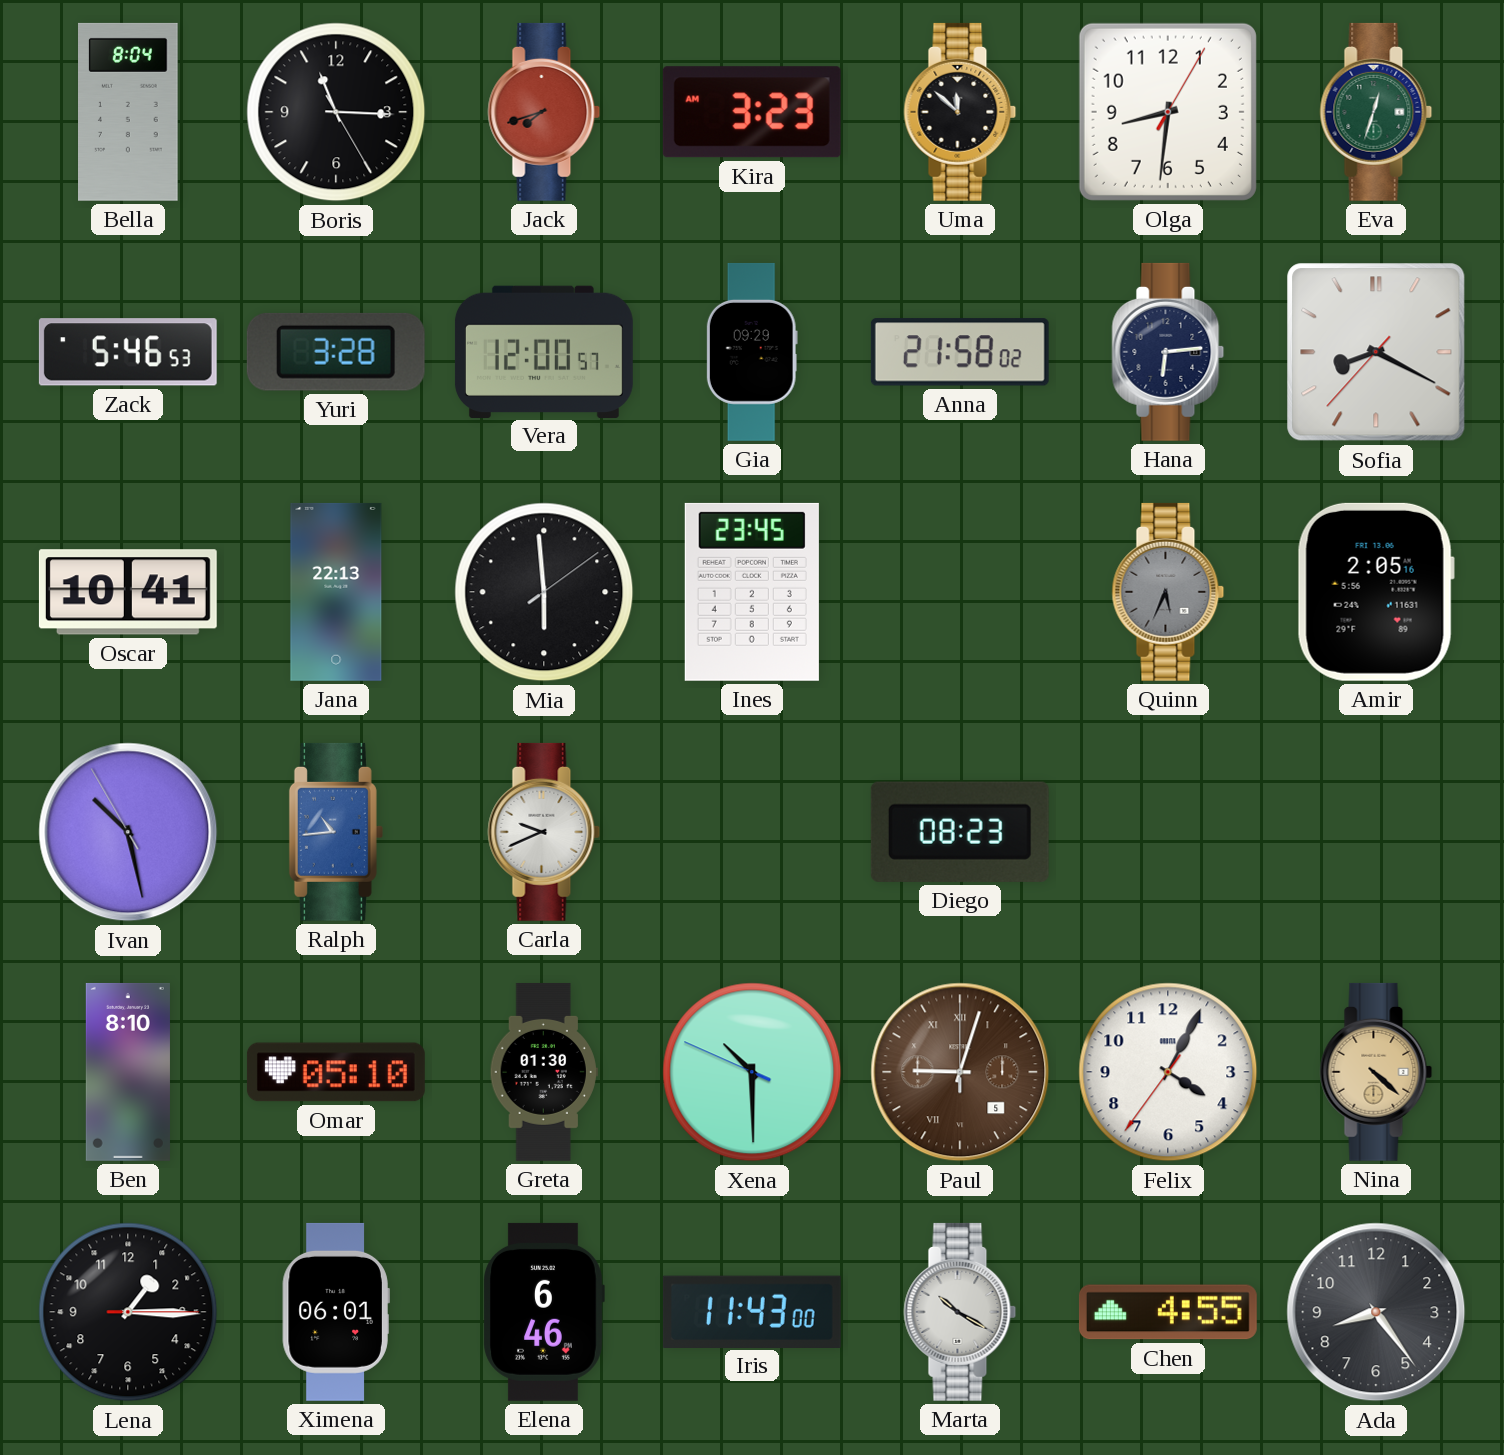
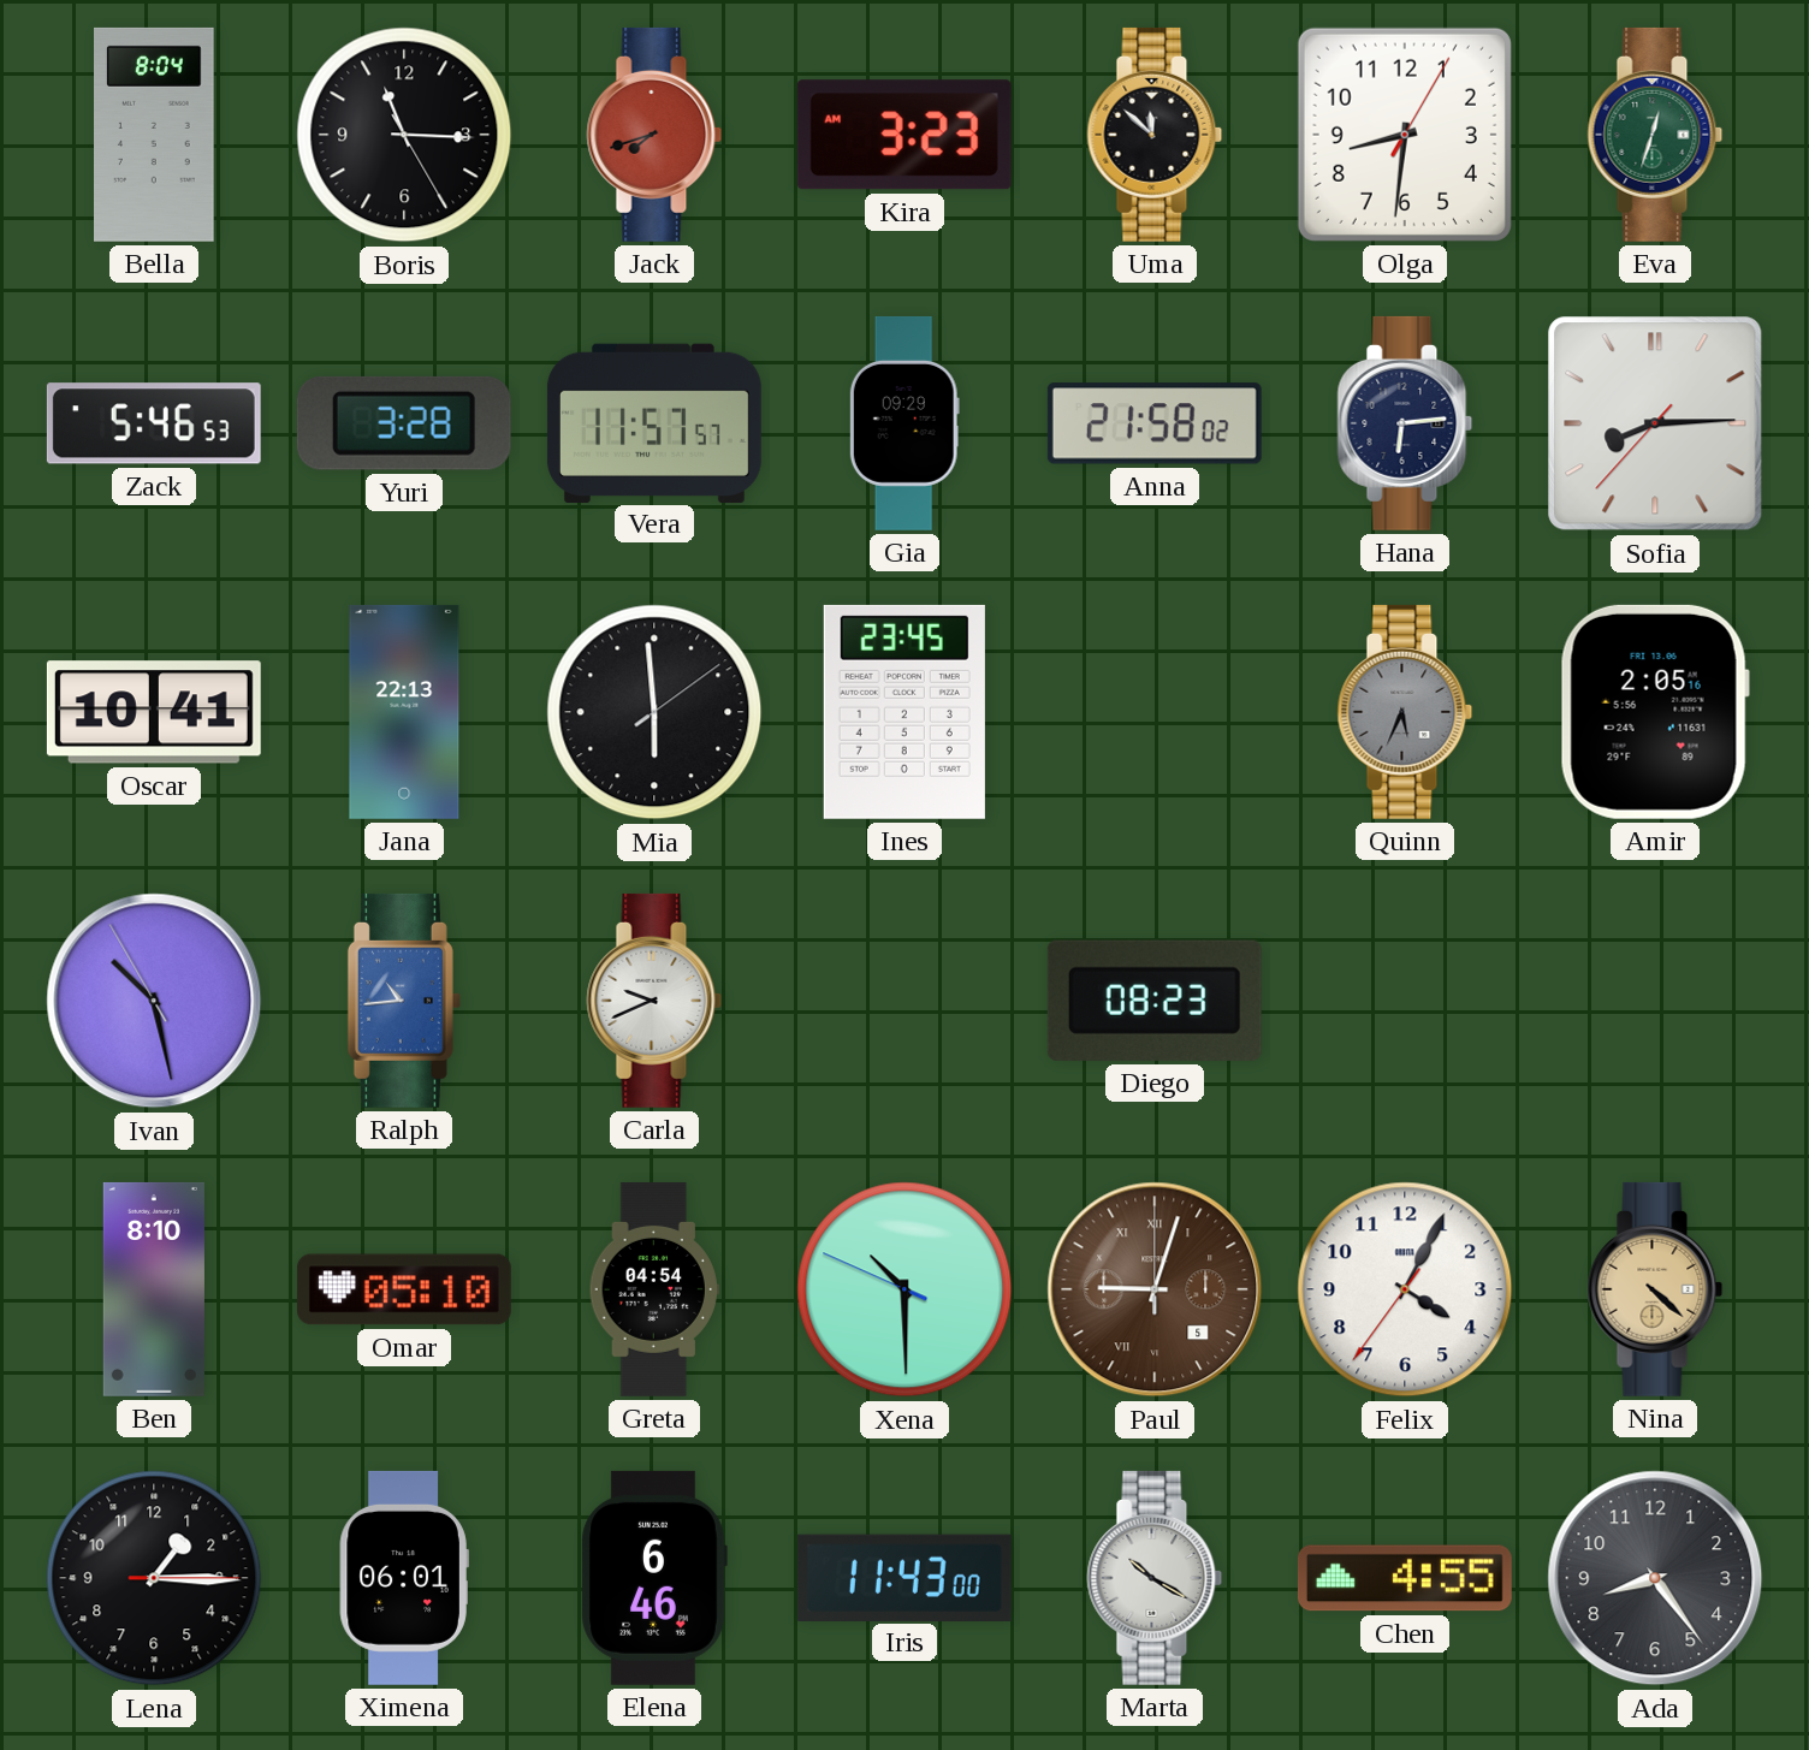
Vera: 12:00 -> 11:57 (654, 422)
Sofia: 8:19 -> 8:14 (1655, 423)
Greta: 01:30 -> 04:54 (654, 1289)
